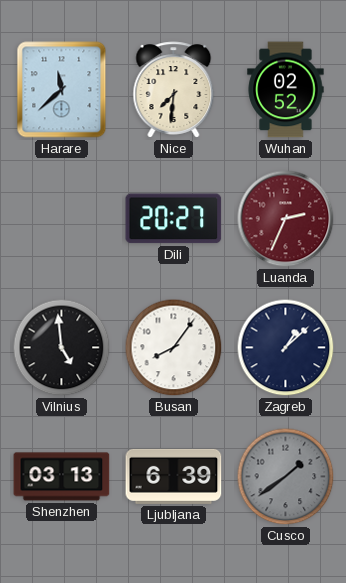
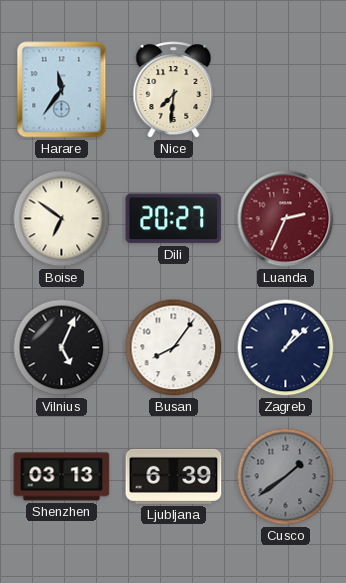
Harare: 11:38 -> 11:36 (62, 90)
Wuhan: 02:52 -> none (286, 90)
Boise: none -> 6:51 (62, 219)
Vilnius: 4:59 -> 5:04 (62, 348)
